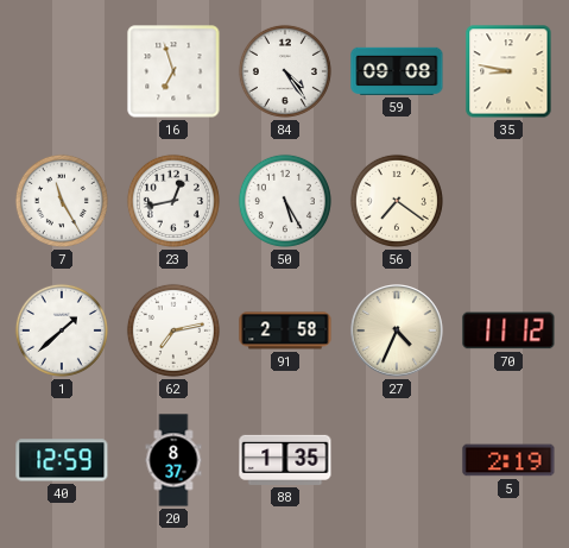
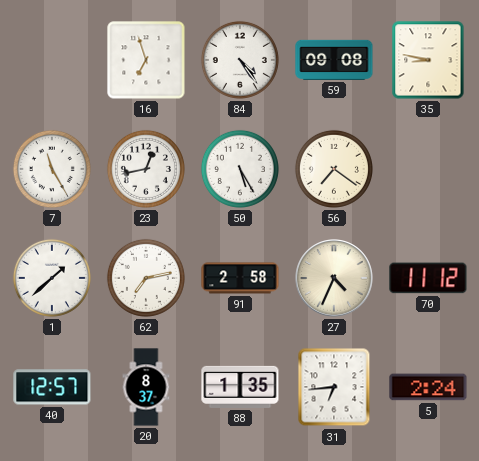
40: 12:59 -> 12:57 (52, 387)
31: none -> 6:44 (334, 387)
5: 2:19 -> 2:24 (428, 387)
